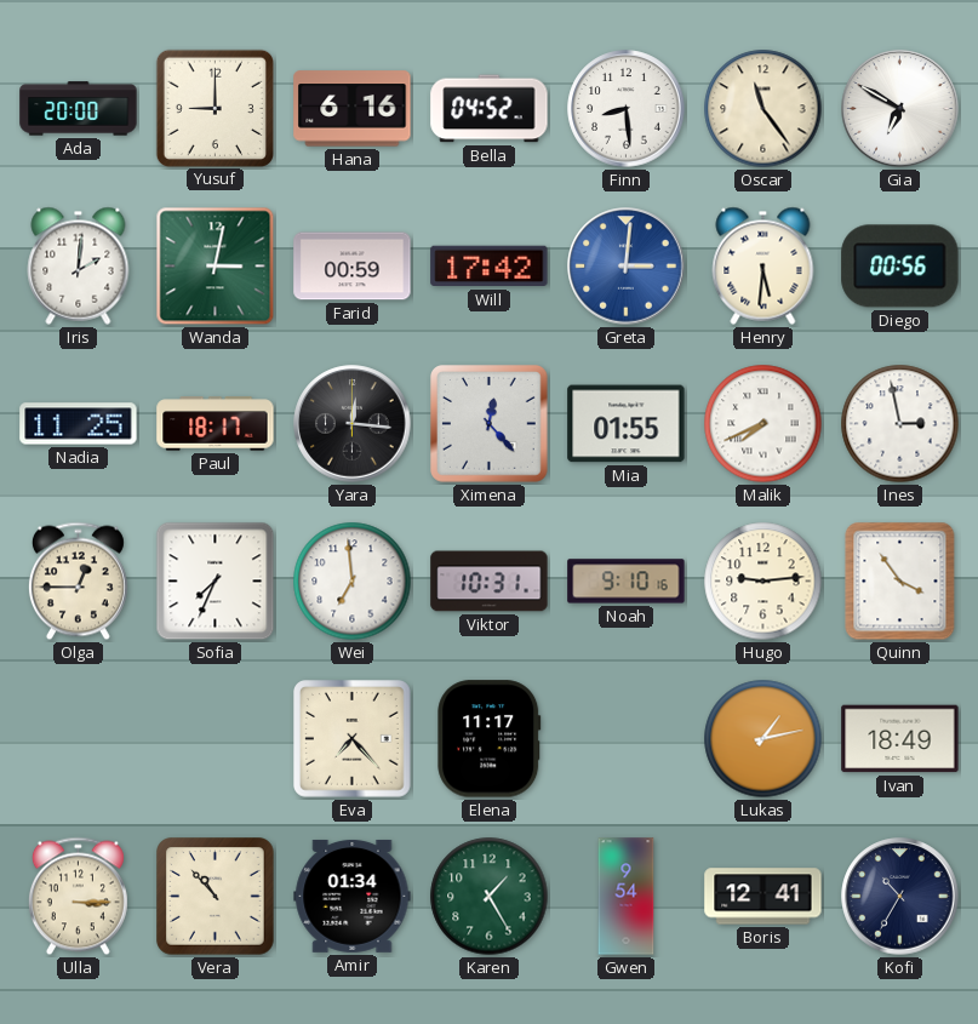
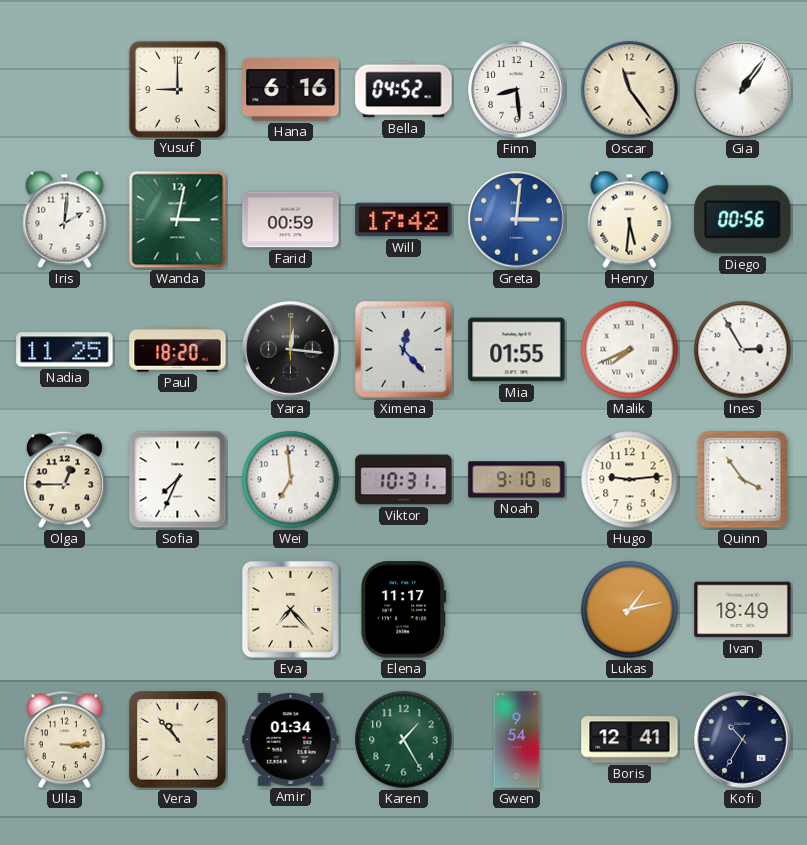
Ada: 20:00 -> none (79, 109)
Gia: 6:50 -> 1:06 (743, 90)
Paul: 18:17 -> 18:20 (178, 350)
Ines: 2:58 -> 2:55 (743, 350)
